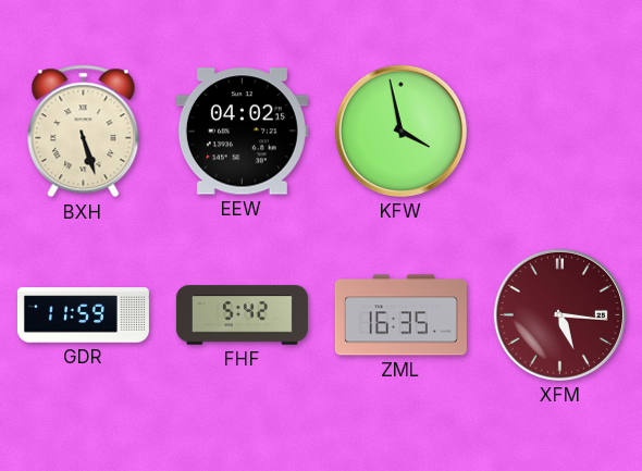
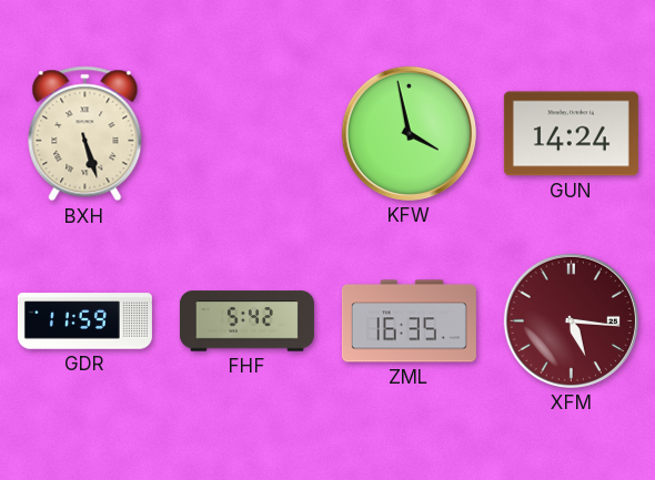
EEW: 04:02 -> none (242, 132)
GUN: none -> 14:24 (571, 134)
